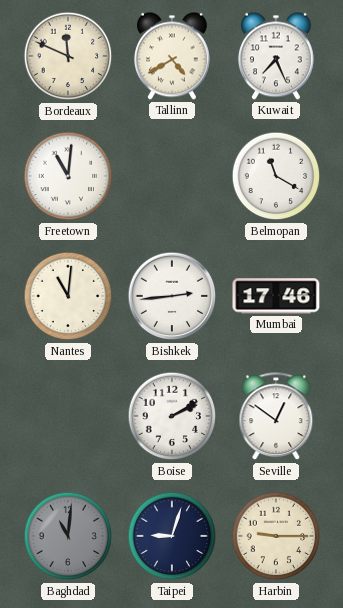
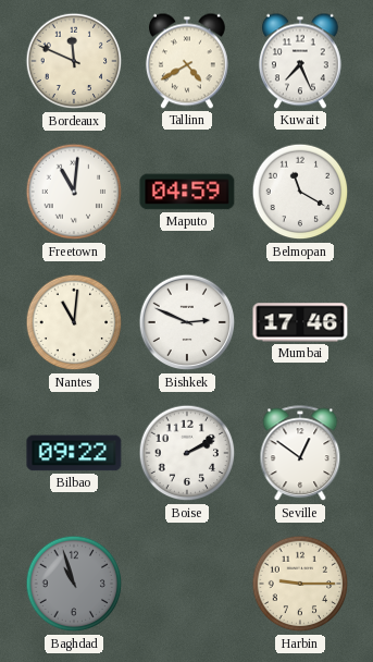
Maputo: none -> 04:59 (187, 192)
Bishkek: 2:44 -> 2:49 (187, 322)
Bilbao: none -> 09:22 (74, 453)
Baghdad: 11:01 -> 10:57 (74, 584)
Taipei: 9:03 -> none (172, 536)
